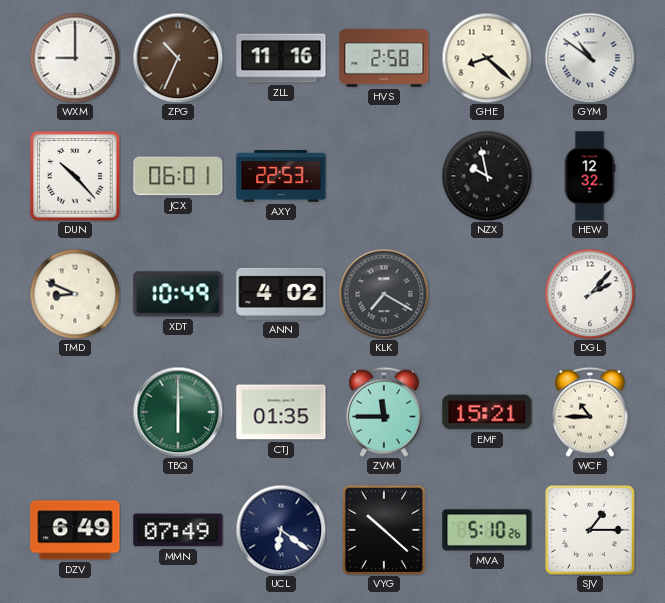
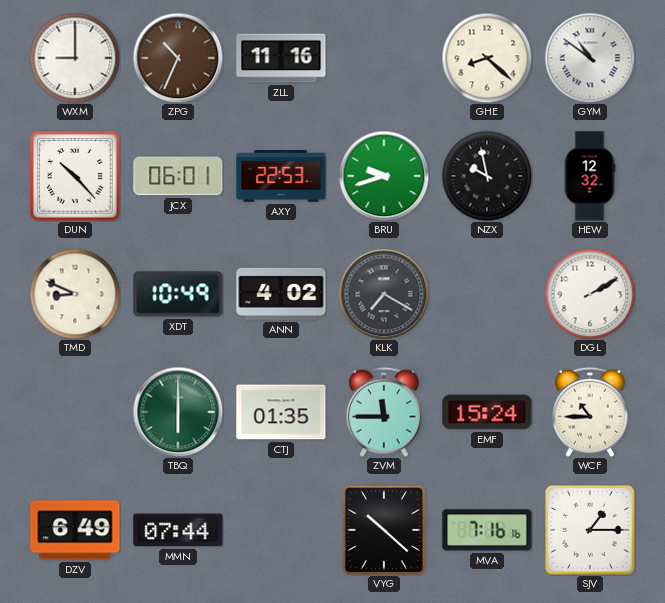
HVS: 2:58 -> none (384, 58)
BRU: none -> 9:42 (384, 176)
DGL: 2:07 -> 2:10 (590, 294)
EMF: 15:21 -> 15:24 (487, 412)
MMN: 07:49 -> 07:44 (178, 530)
UCL: 6:21 -> none (281, 530)
MVA: 5:10 -> 7:16 (487, 530)
